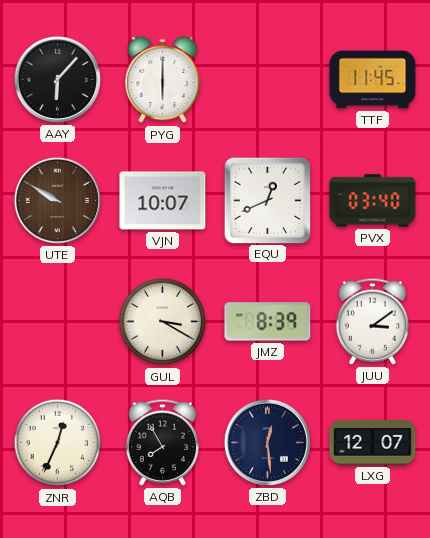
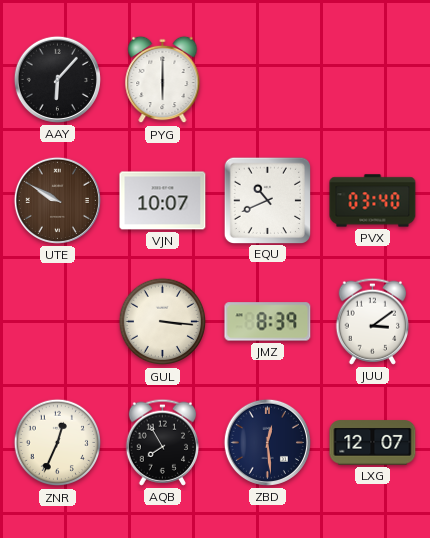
TTF: 11:45 -> none (373, 80)
EQU: 12:41 -> 10:41 (267, 200)
GUL: 3:20 -> 3:16 (163, 322)
